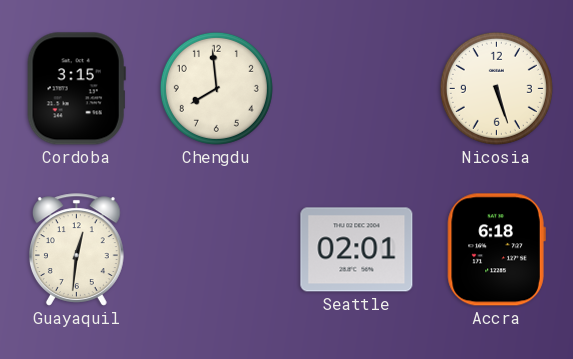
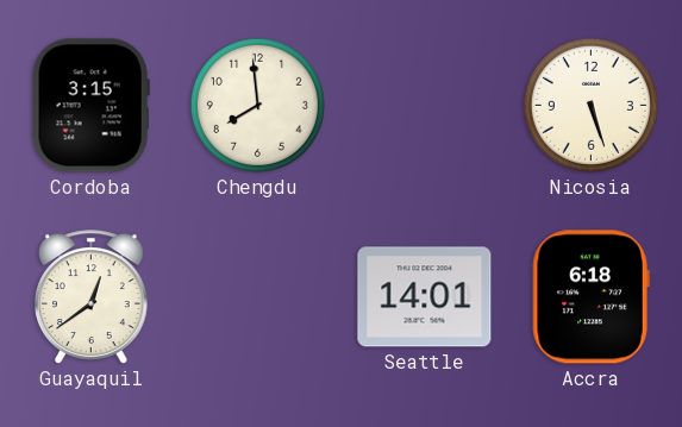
Guayaquil: 12:31 -> 12:39 (90, 297)
Seattle: 02:01 -> 14:01 (425, 297)
